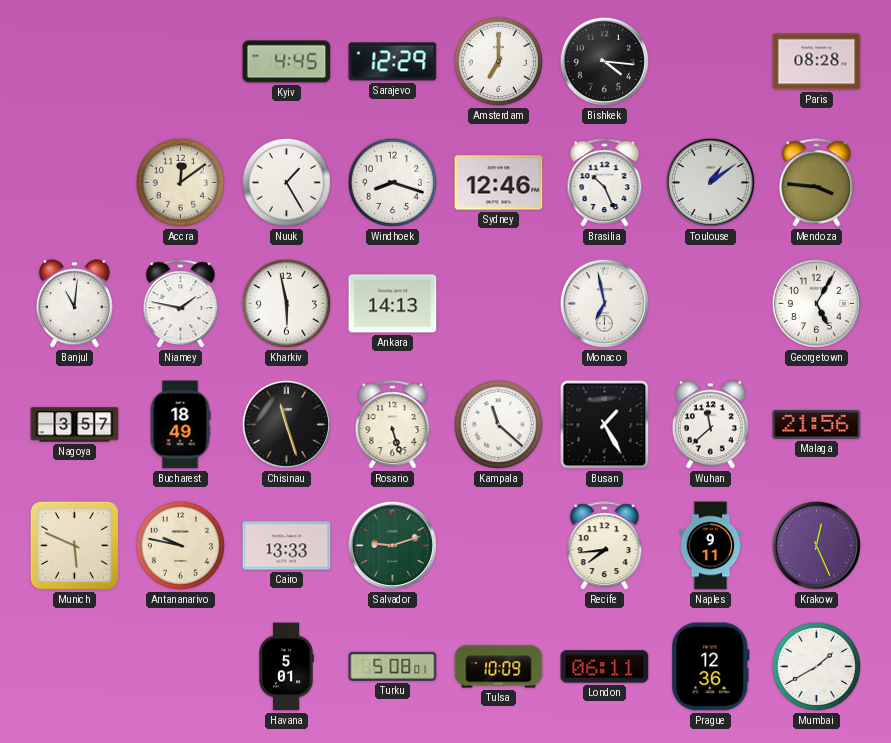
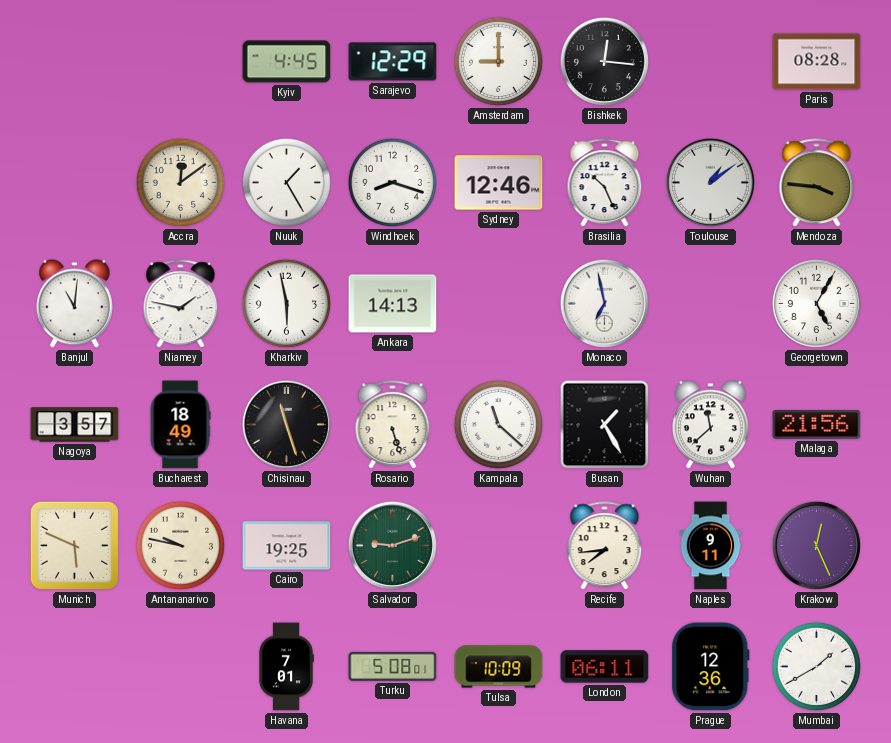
Amsterdam: 7:00 -> 9:00 (498, 61)
Bishkek: 4:16 -> 12:16 (604, 61)
Cairo: 13:33 -> 19:25 (287, 546)
Havana: 5:01 -> 7:01 (286, 667)
